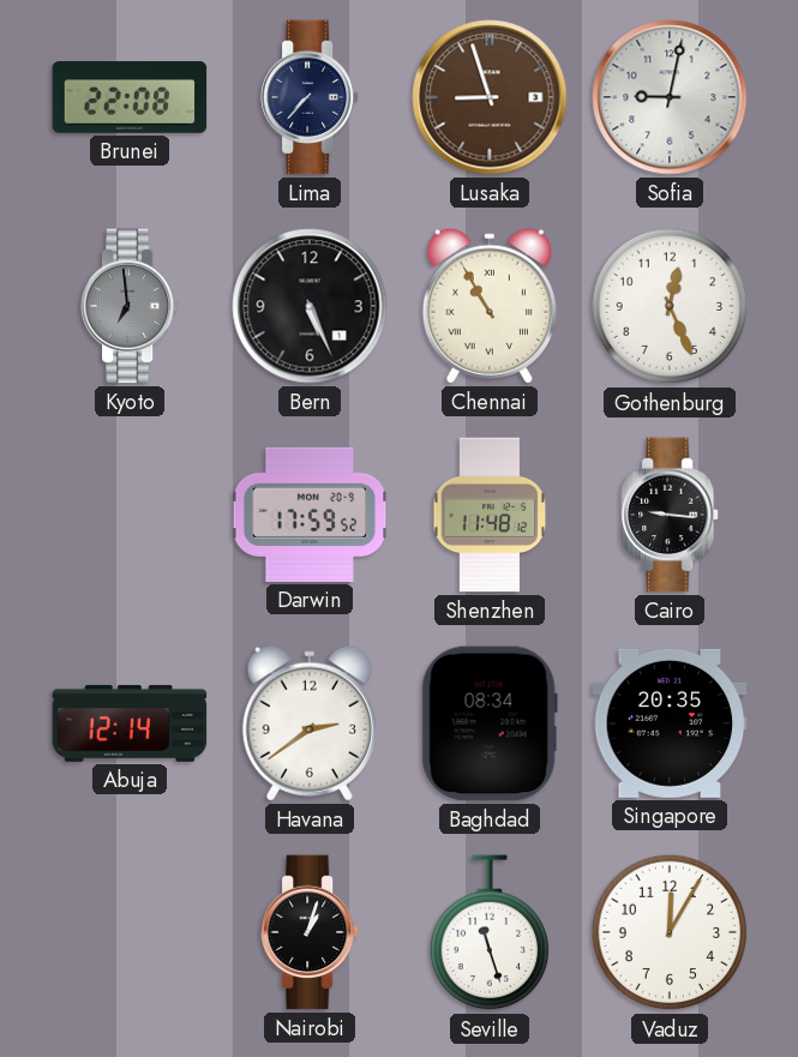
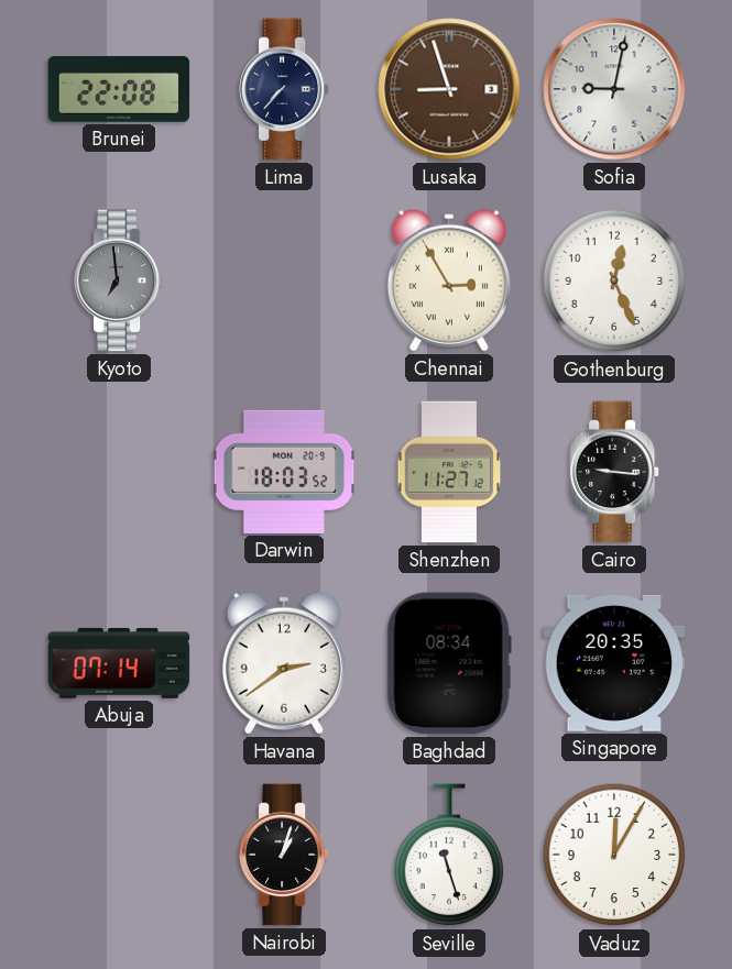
Bern: 5:26 -> none (310, 306)
Chennai: 10:55 -> 2:55 (449, 280)
Darwin: 17:59 -> 18:03 (284, 472)
Shenzhen: 11:48 -> 11:27 (449, 472)
Abuja: 12:14 -> 07:14 (119, 663)
